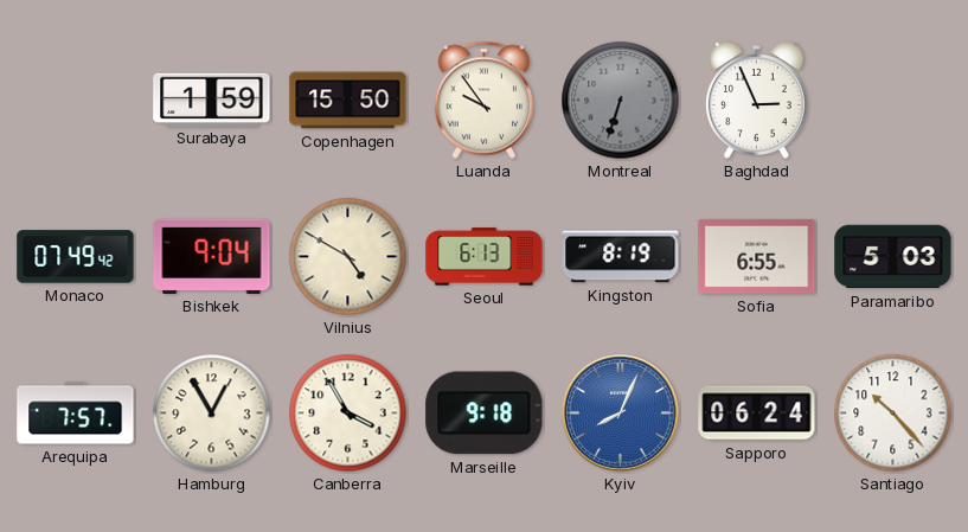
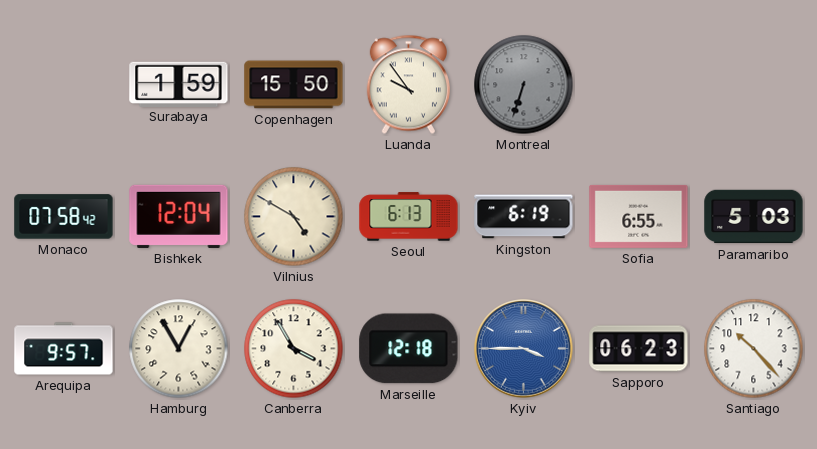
Baghdad: 2:56 -> none (756, 101)
Monaco: 07:49 -> 07:58 (64, 217)
Bishkek: 9:04 -> 12:04 (179, 216)
Kingston: 8:19 -> 6:19 (524, 217)
Arequipa: 7:57 -> 9:57 (64, 349)
Marseille: 9:18 -> 12:18 (409, 349)
Kyiv: 8:04 -> 3:45 (524, 349)
Sapporo: 06:24 -> 06:23 (639, 349)
